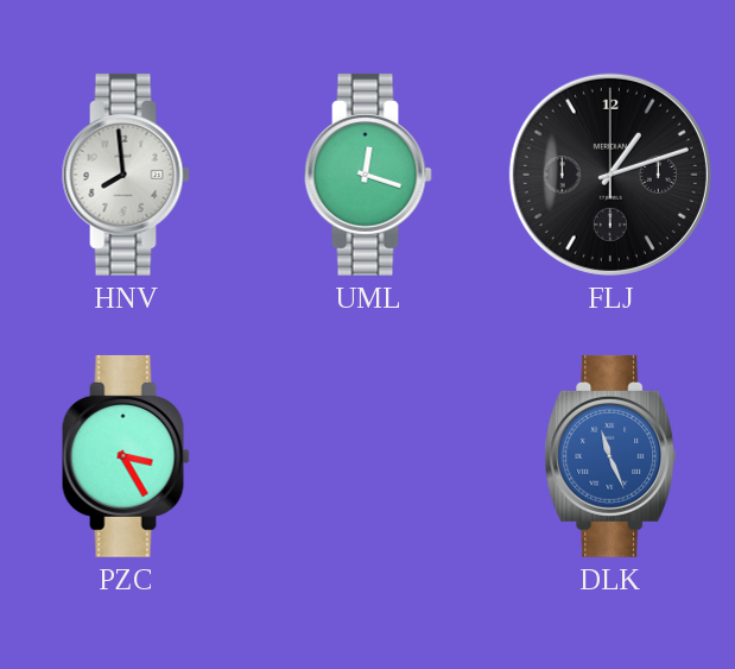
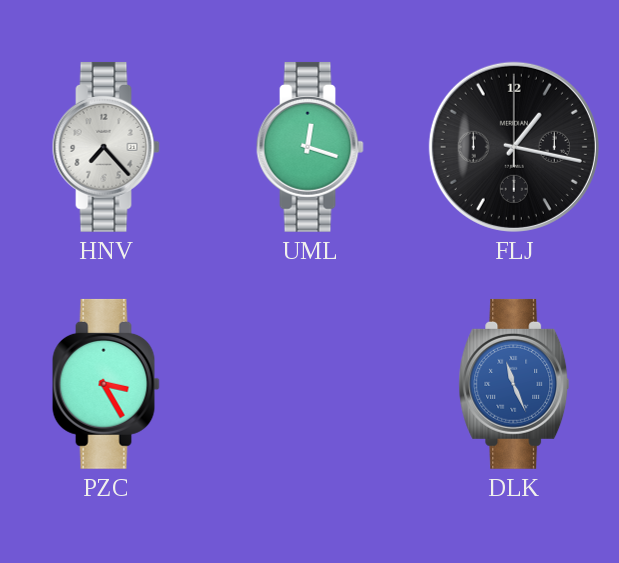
HNV: 7:59 -> 7:23 (106, 147)
FLJ: 1:12 -> 1:17 (514, 147)
